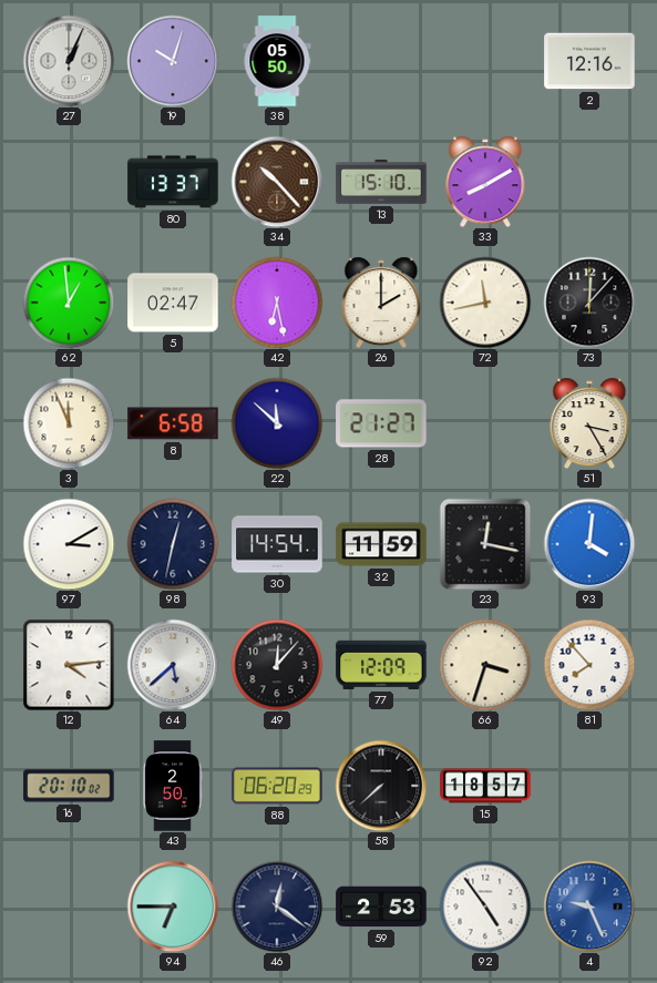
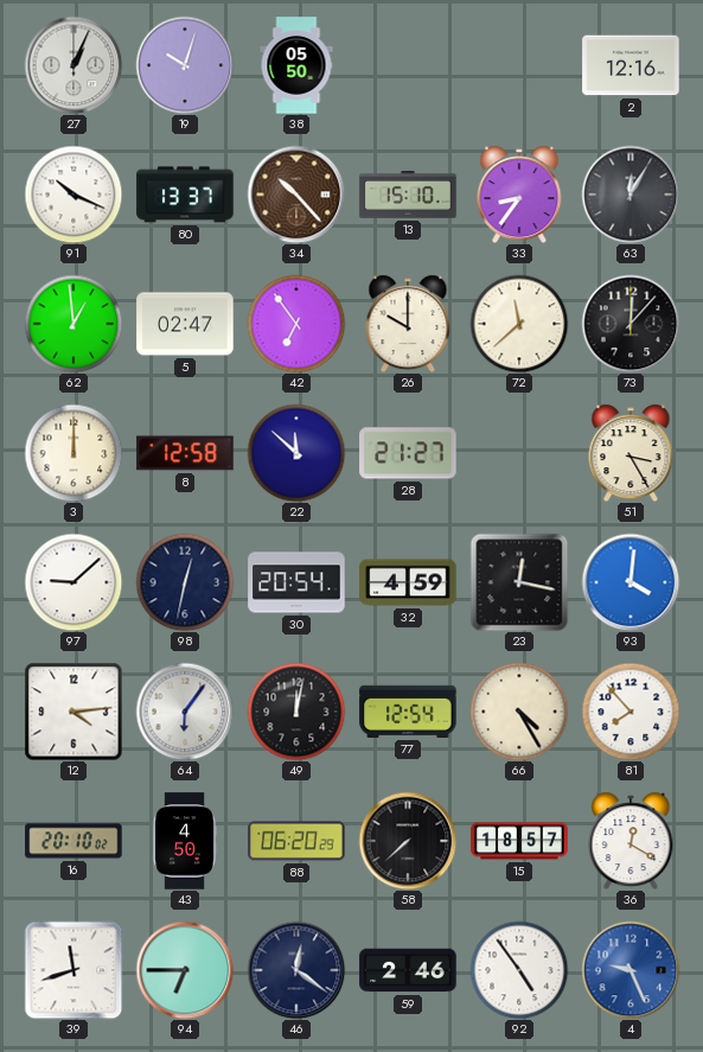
91: none -> 10:19 (74, 195)
33: 8:10 -> 8:36 (519, 195)
63: none -> 12:05 (631, 195)
42: 6:28 -> 6:54 (296, 324)
26: 2:00 -> 10:00 (408, 324)
72: 11:43 -> 11:38 (519, 324)
3: 11:56 -> 12:00 (74, 453)
8: 6:58 -> 12:58 (185, 453)
97: 3:10 -> 9:08 (74, 582)
30: 14:54 -> 20:54 (296, 582)
32: 11:59 -> 4:59 (408, 582)
64: 5:38 -> 6:06 (185, 712)
49: 12:07 -> 12:02 (296, 712)
77: 12:09 -> 12:54 (408, 712)
66: 3:33 -> 4:25 (519, 712)
43: 2:50 -> 4:50 (185, 841)
36: none -> 12:20 (631, 841)
39: none -> 11:42 (74, 970)
59: 2:53 -> 2:46 (408, 970)
